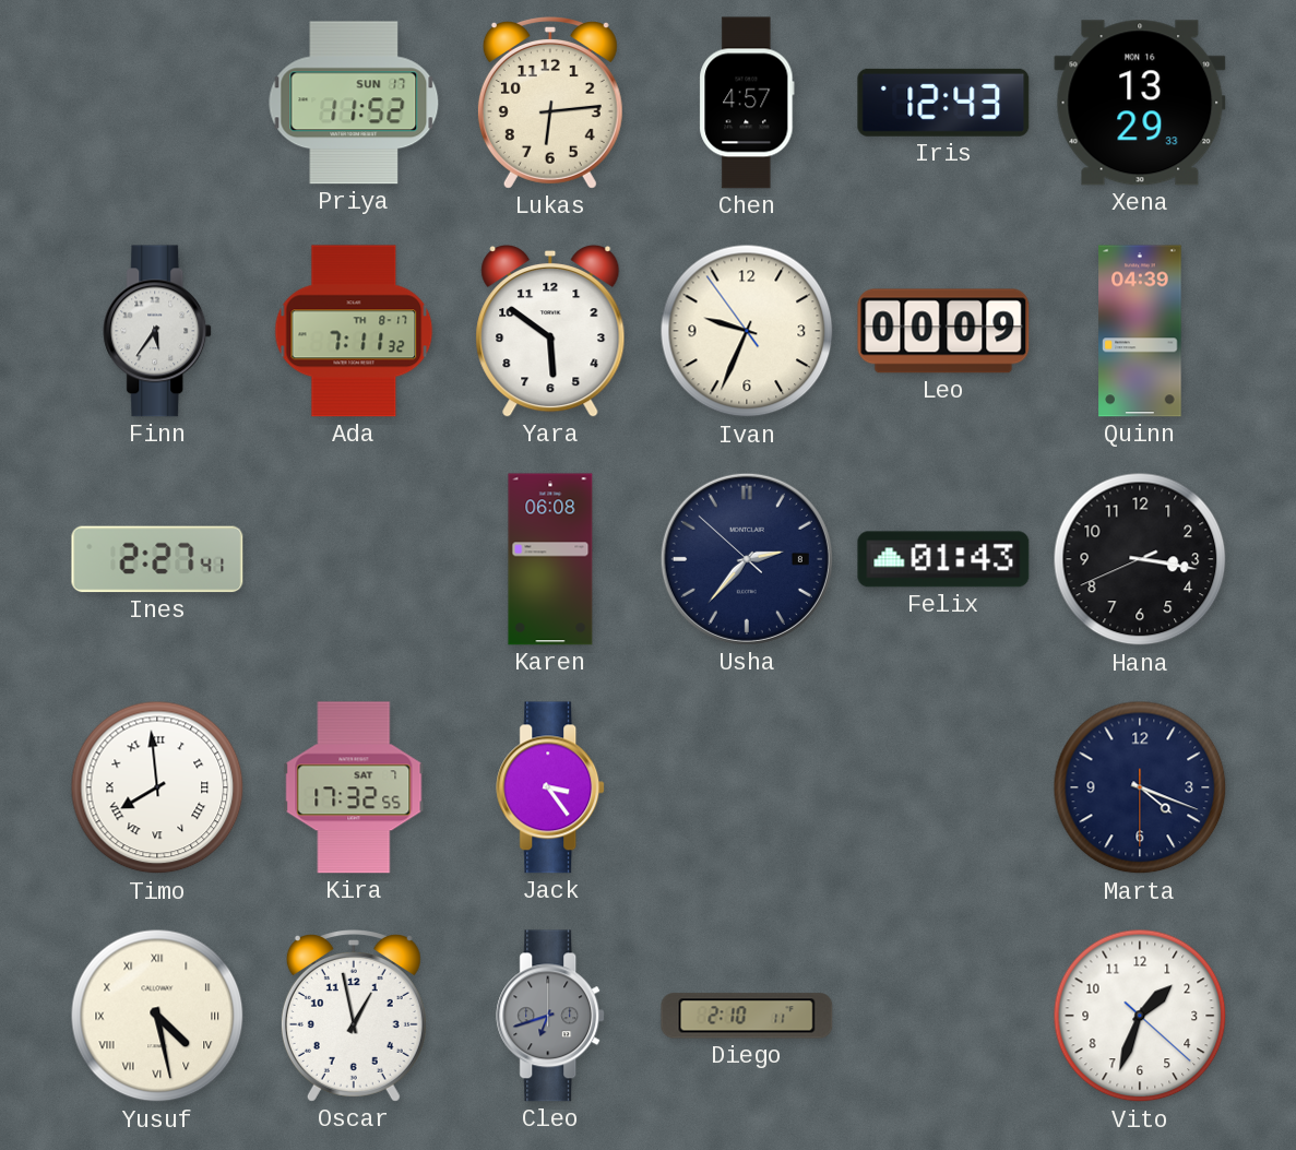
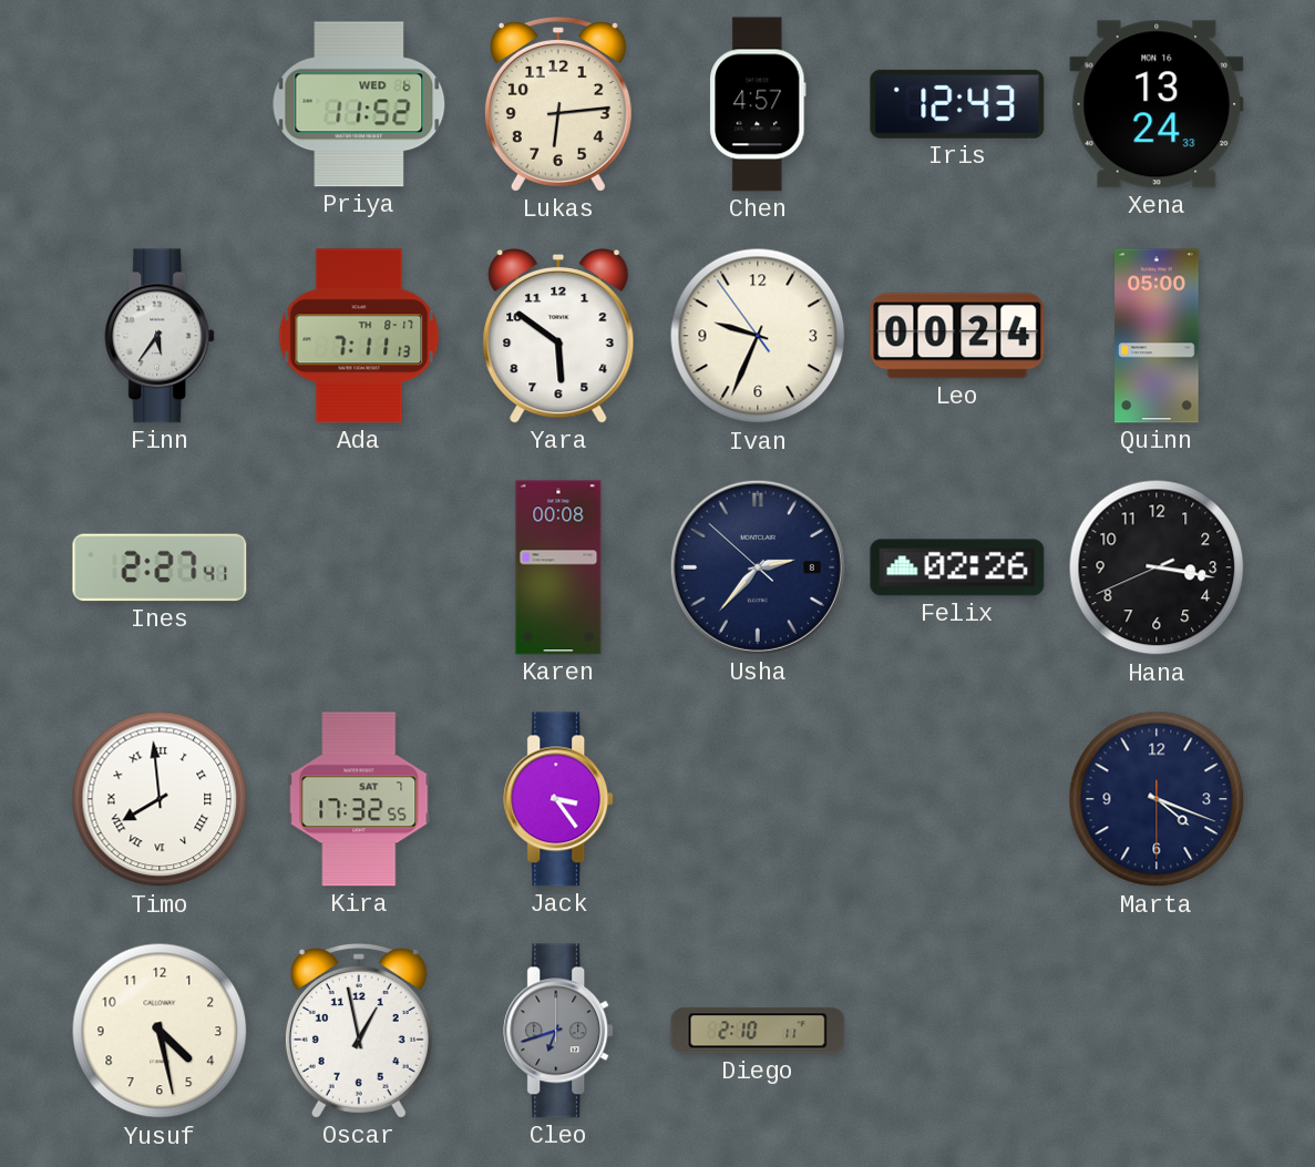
Priya date: SUN 17 -> WED 6 (359, 104)
Xena: 13:29 -> 13:24 (1157, 104)
Ada: 7:11:32 -> 7:11:13 (359, 336)
Leo: 00:09 -> 00:24 (957, 336)
Quinn: 04:39 -> 05:00 (1157, 336)
Karen: 06:08 -> 00:08 (558, 567)
Felix: 01:43 -> 02:26 (957, 567)
Yusuf numerals: Roman -> Arabic (160, 1031)
Vito: 1:33 -> none (1140, 1016)
